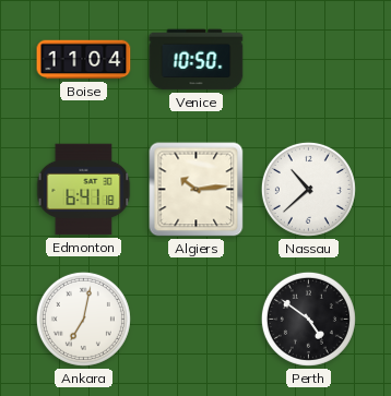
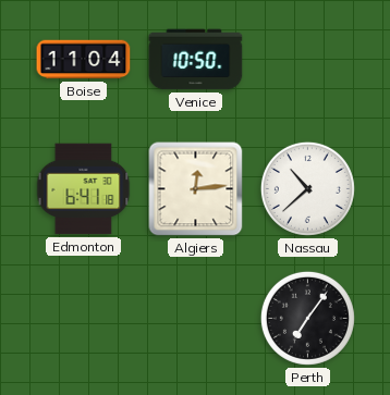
Algiers: 10:14 -> 12:14 (196, 189)
Ankara: 7:02 -> none (83, 319)
Perth: 4:51 -> 7:06 (307, 318)
